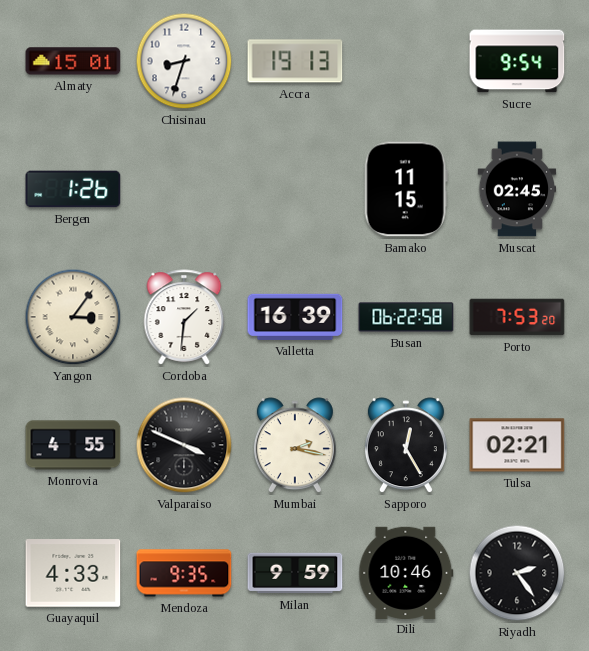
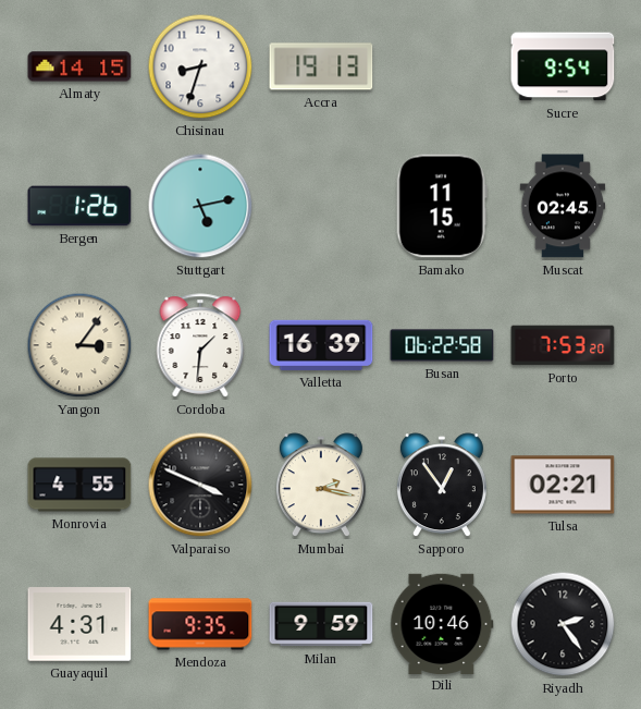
Almaty: 15:01 -> 14:15 (79, 66)
Stuttgart: none -> 5:13 (200, 206)
Sapporo: 12:25 -> 12:54 (442, 486)
Guayaquil: 4:33 -> 4:31 (79, 624)
